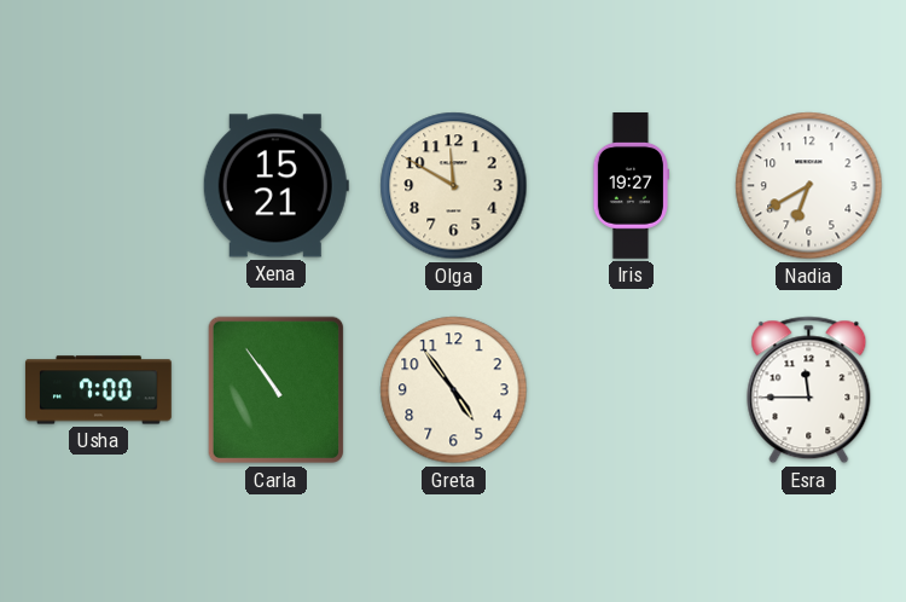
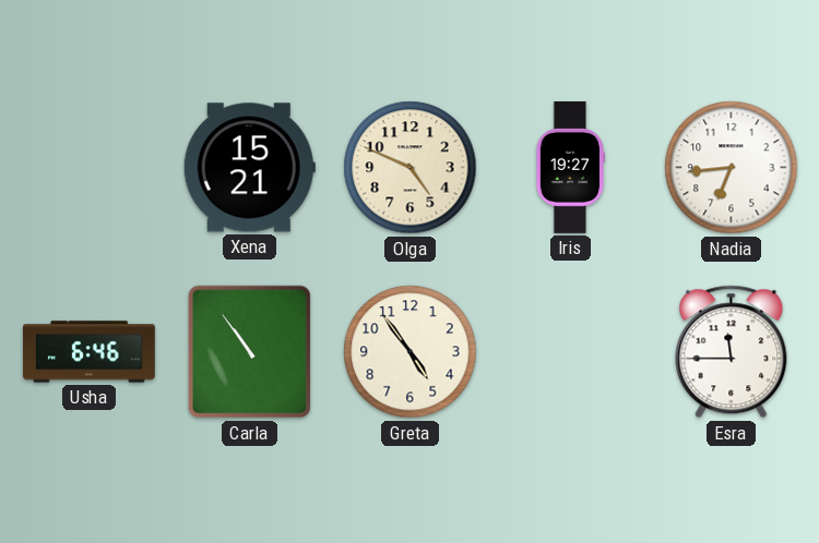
Olga: 11:50 -> 4:49 (411, 168)
Nadia: 6:40 -> 6:44 (732, 168)
Usha: 7:00 -> 6:46 (88, 352)
